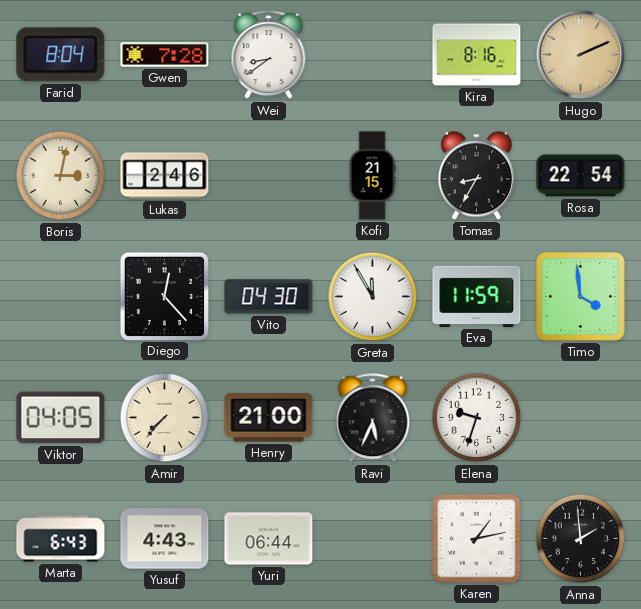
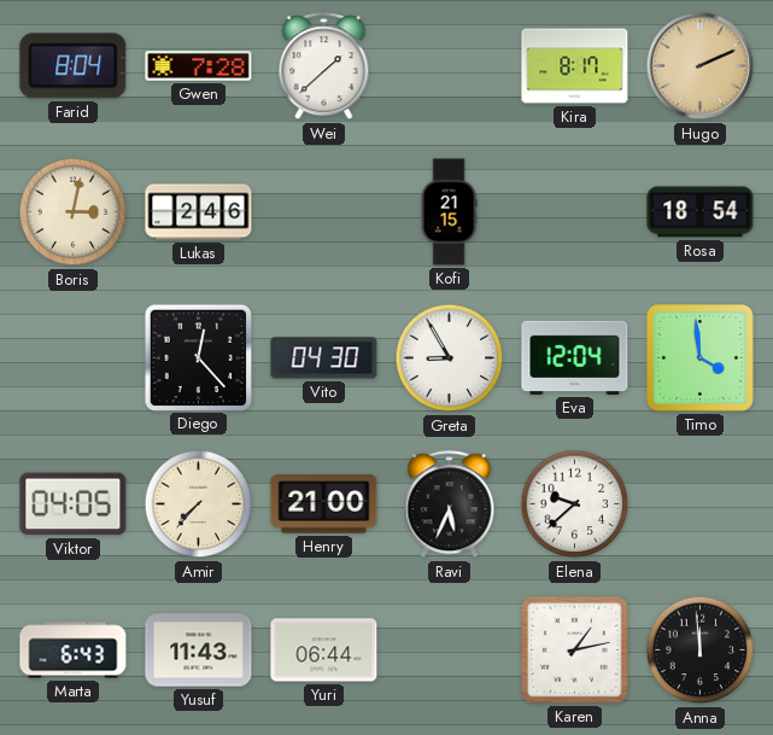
Wei: 8:39 -> 1:38 (324, 66)
Kira: 8:16 -> 8:17 (575, 66)
Tomas: 8:35 -> none (476, 176)
Rosa: 22:54 -> 18:54 (701, 212)
Greta: 11:55 -> 8:55 (450, 358)
Eva: 11:59 -> 12:04 (575, 357)
Elena: 9:33 -> 9:38 (575, 504)
Yusuf: 4:43 -> 11:43 (199, 651)
Anna: 1:59 -> 11:59 (701, 651)
